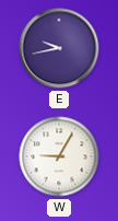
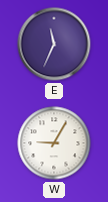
E: 9:43 -> 11:34 (54, 44)
